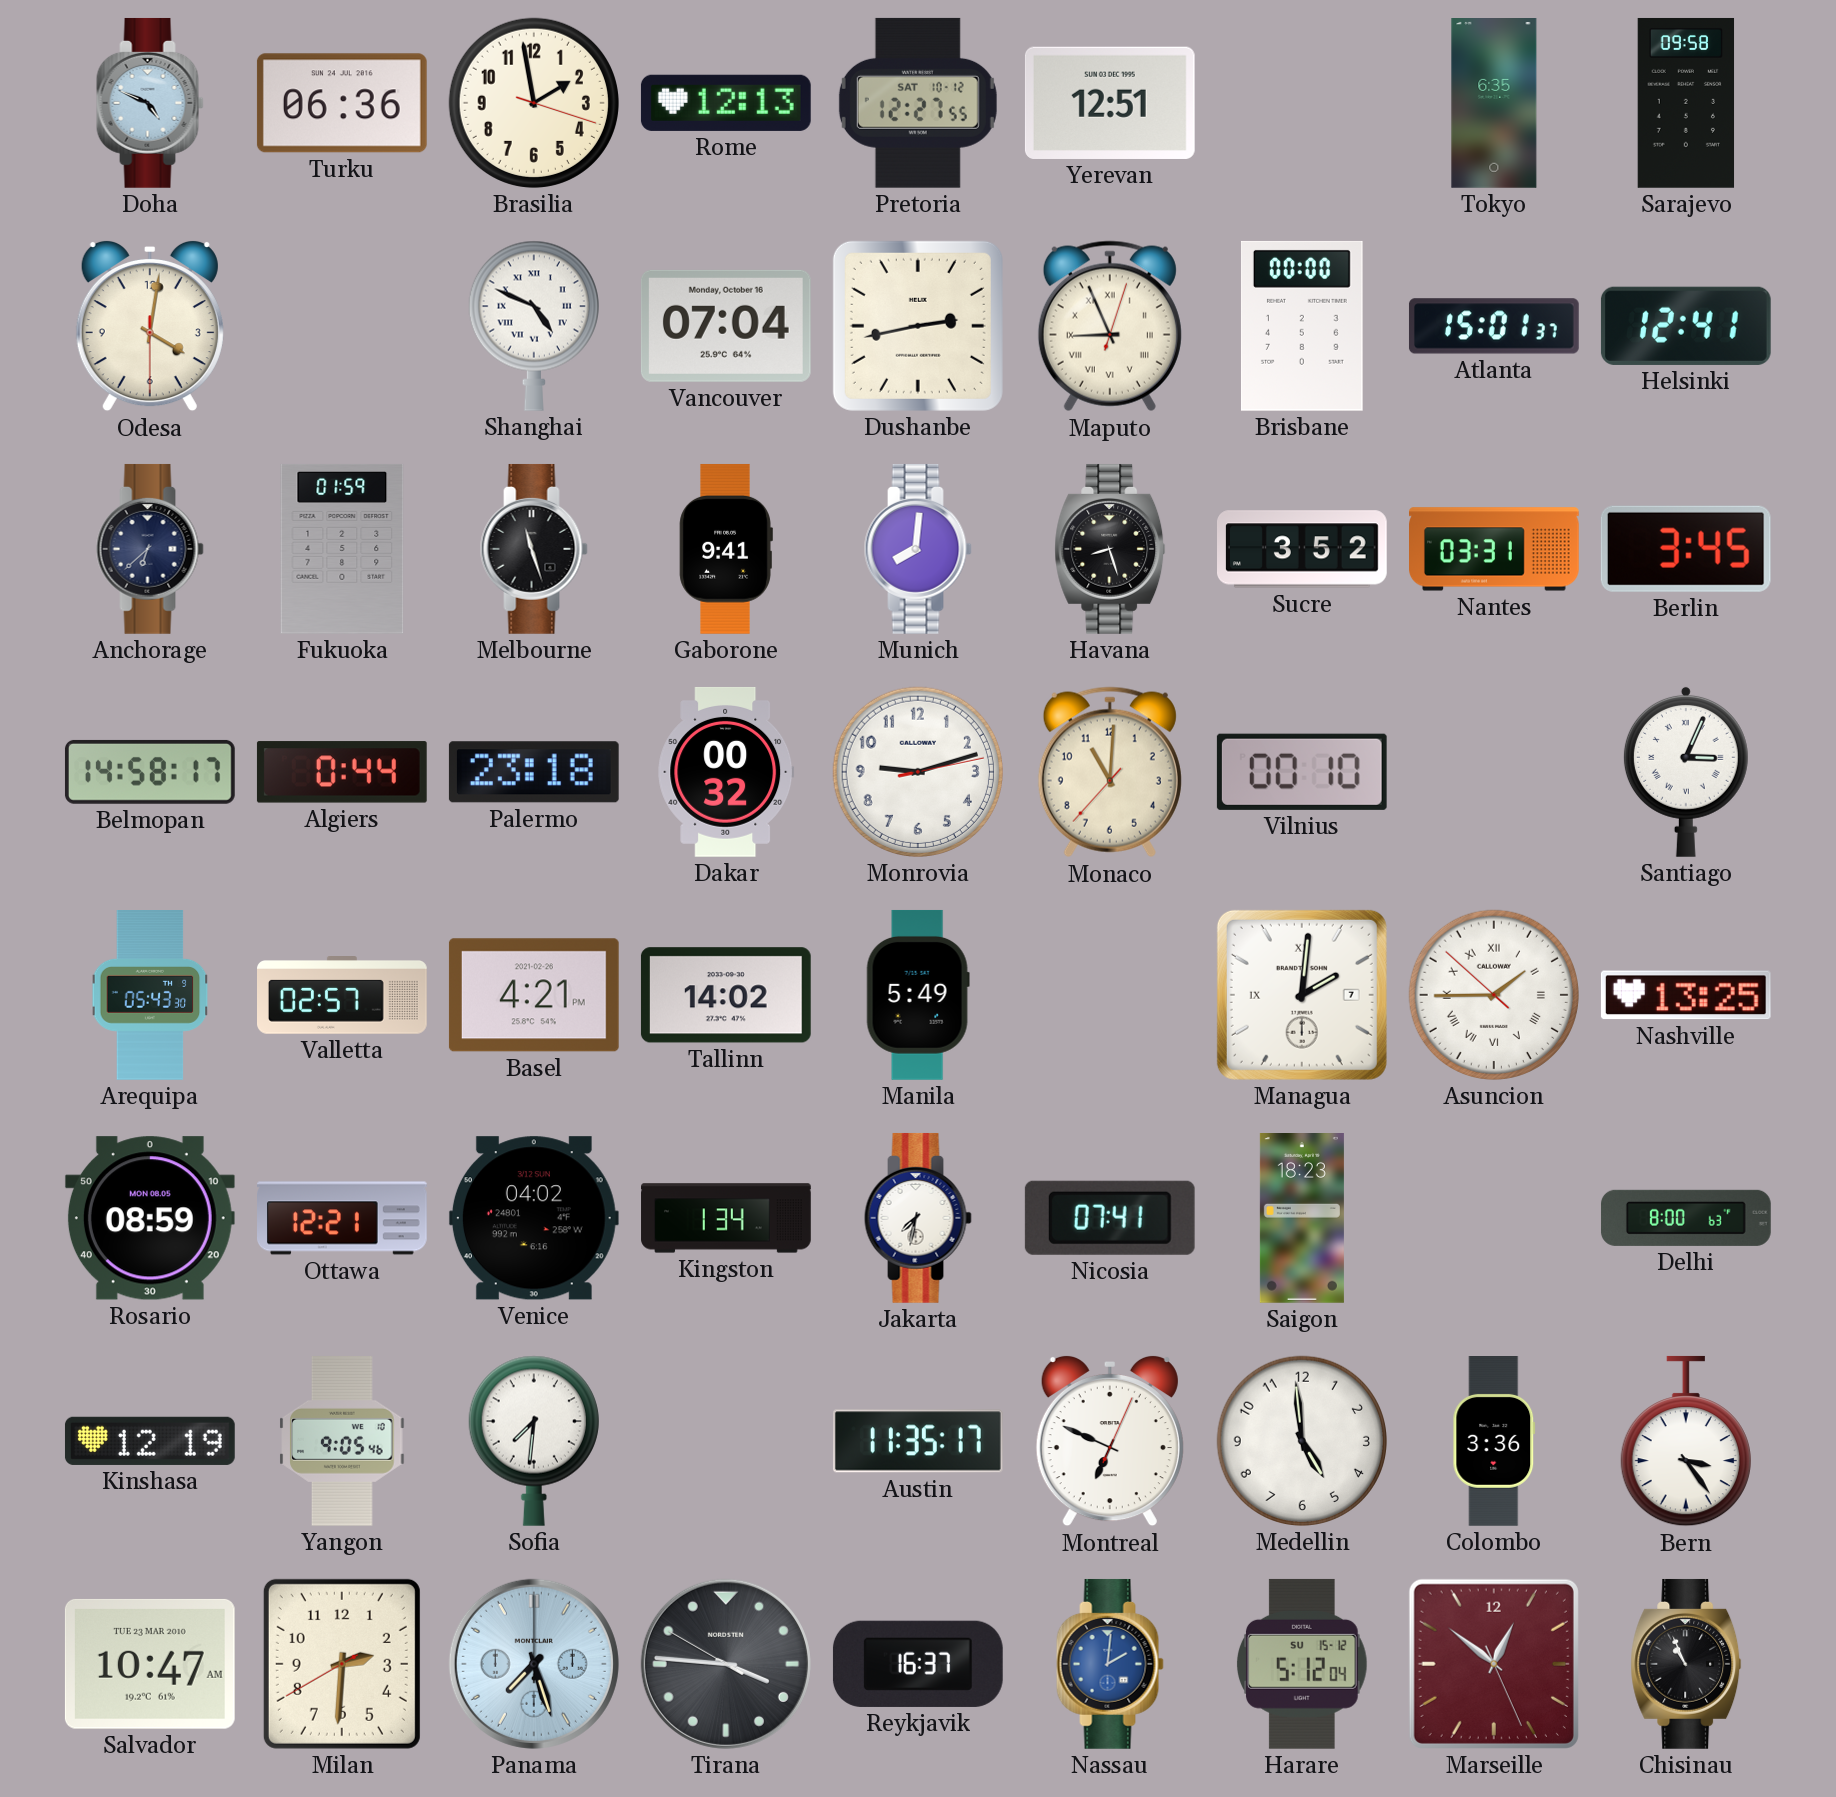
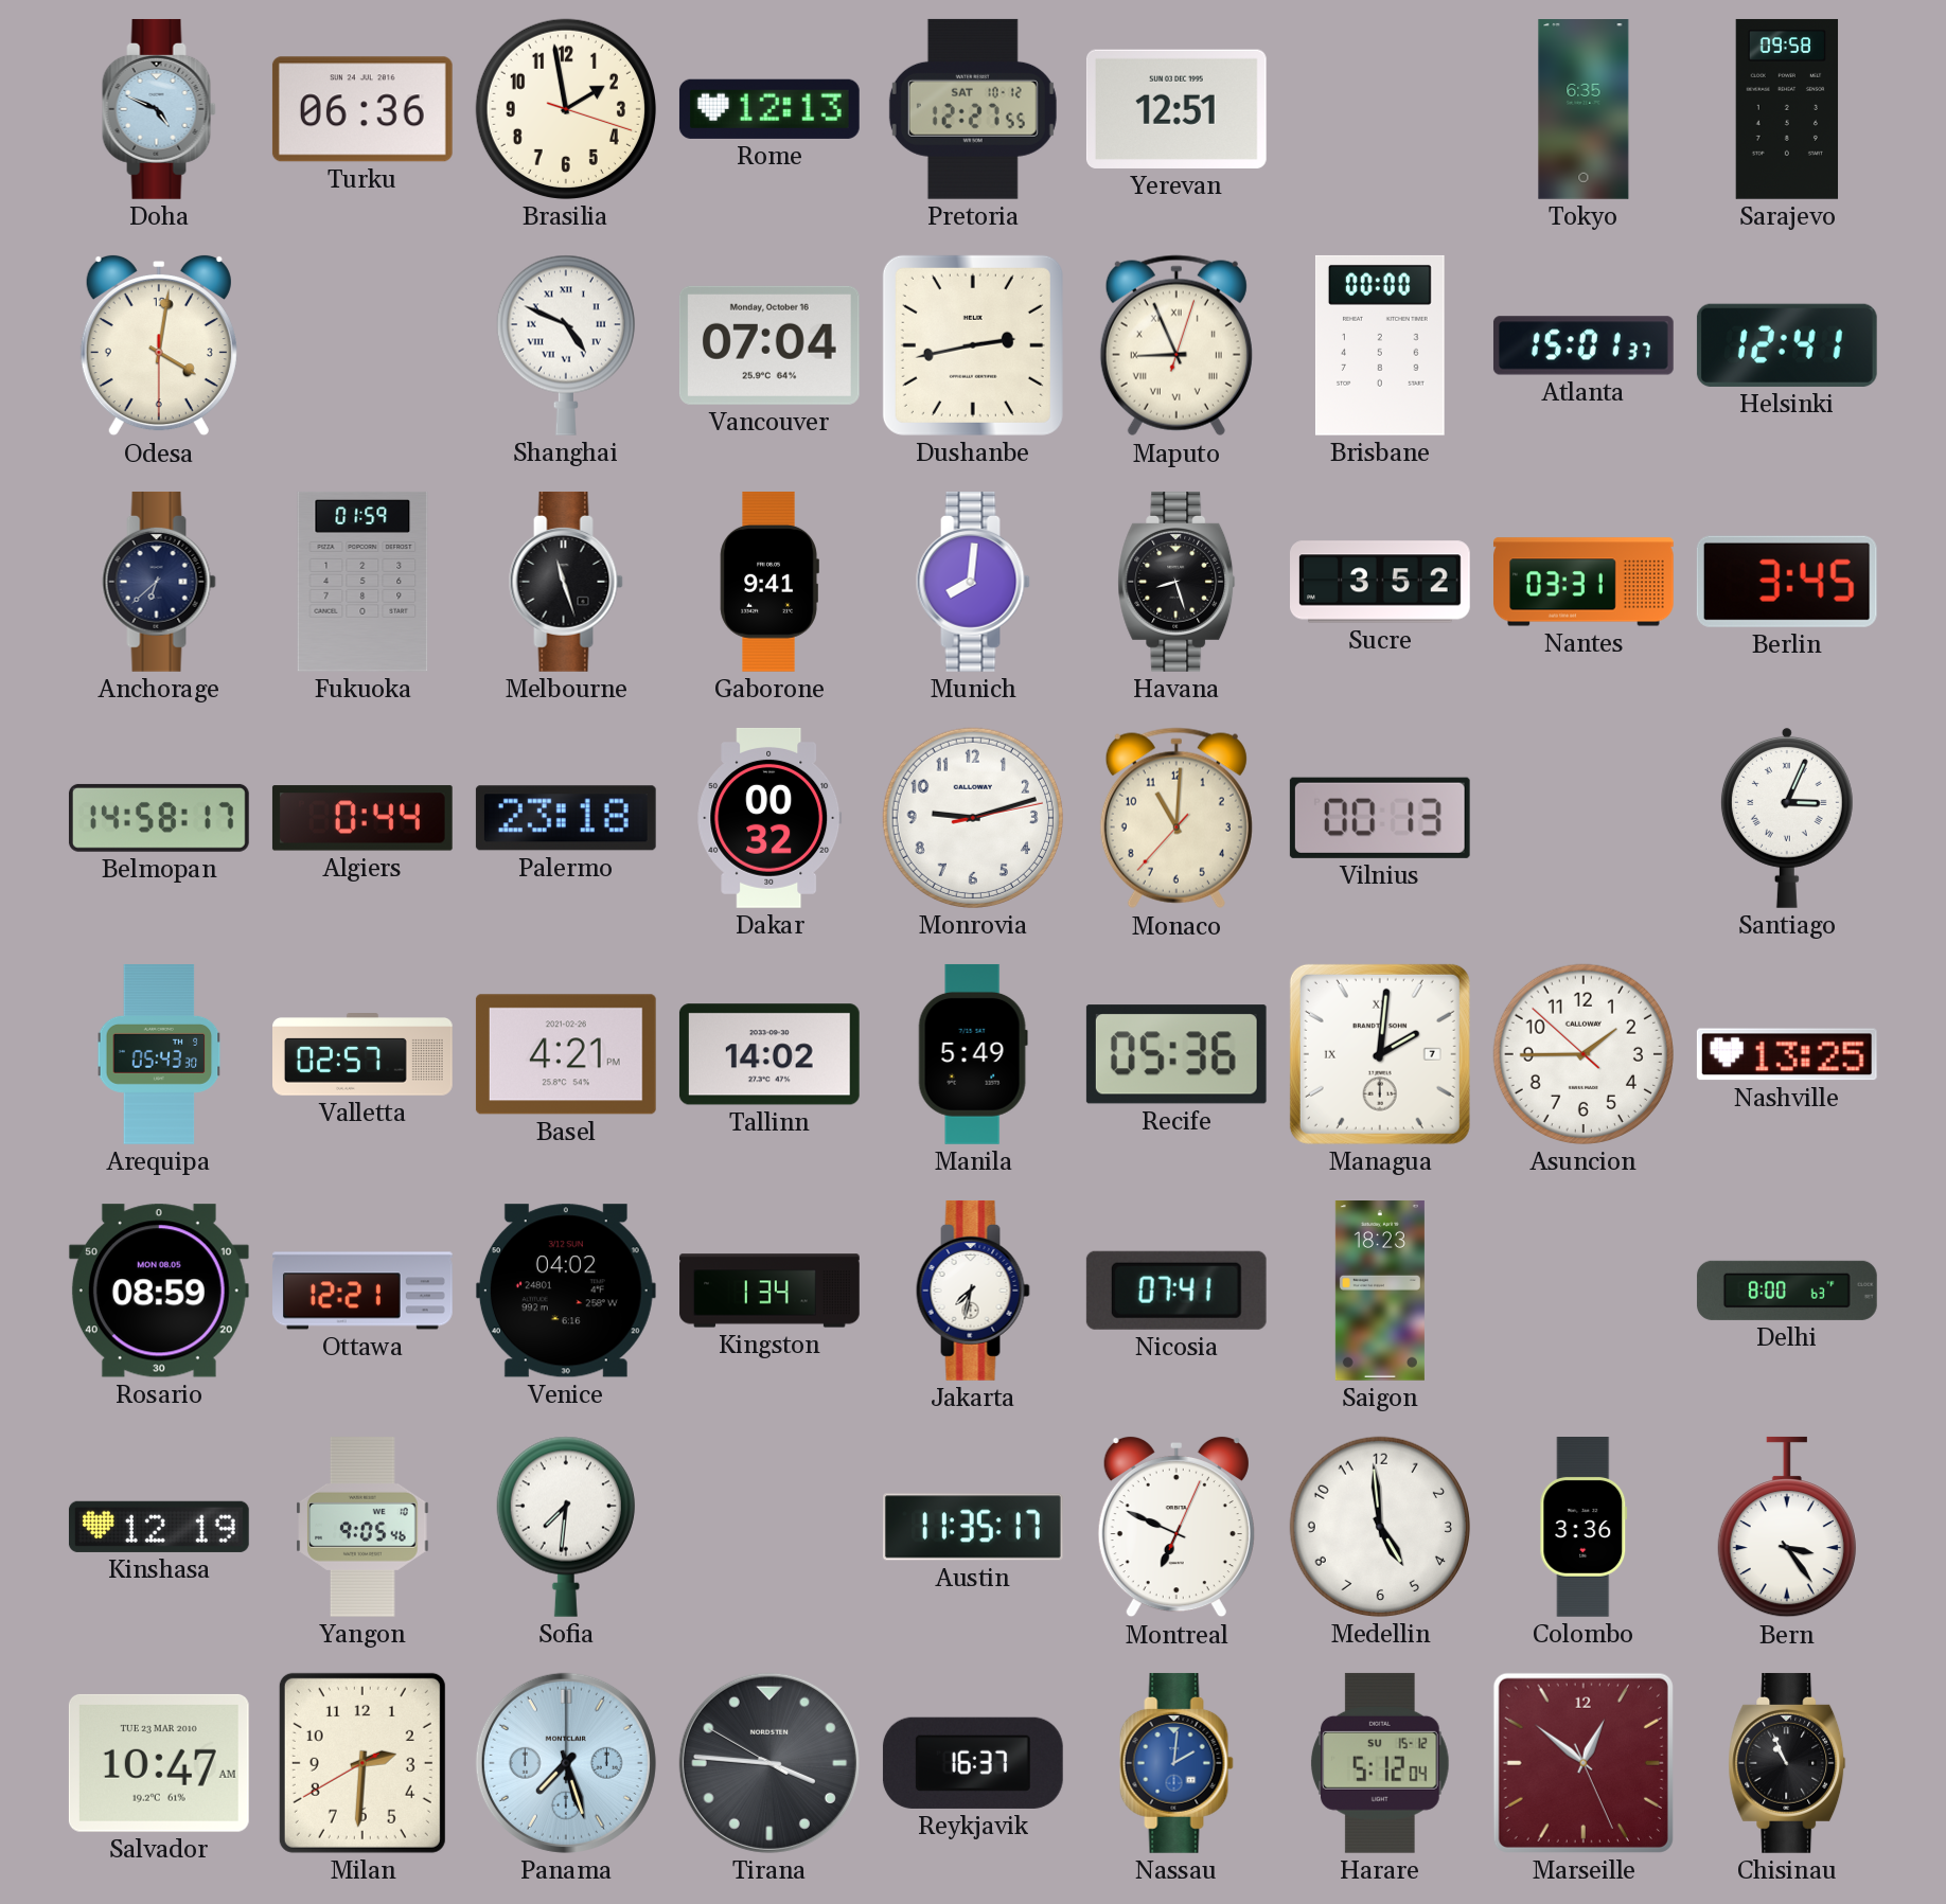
Vilnius: 00:10 -> 00:13 (1380, 818)
Recife: none -> 05:36 (1177, 1054)
Asuncion numerals: Roman -> Arabic (1584, 1054)
